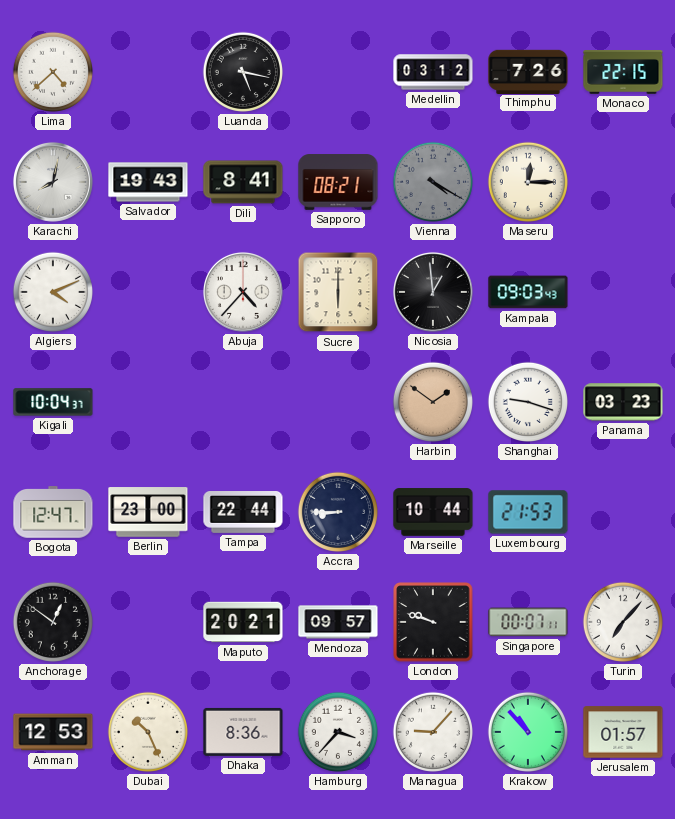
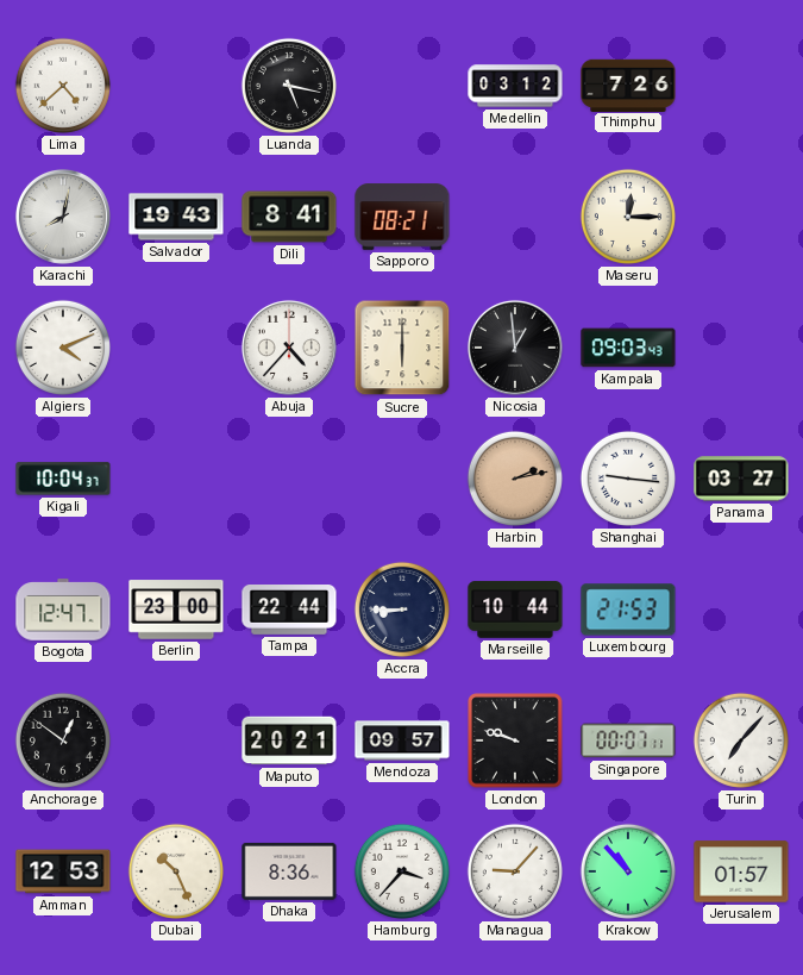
Monaco: 22:15 -> none (623, 72)
Vienna: 4:20 -> none (433, 182)
Harbin: 1:51 -> 2:13 (515, 479)
Shanghai: 9:18 -> 9:16 (628, 479)
Panama: 03:23 -> 03:27 (741, 479)
